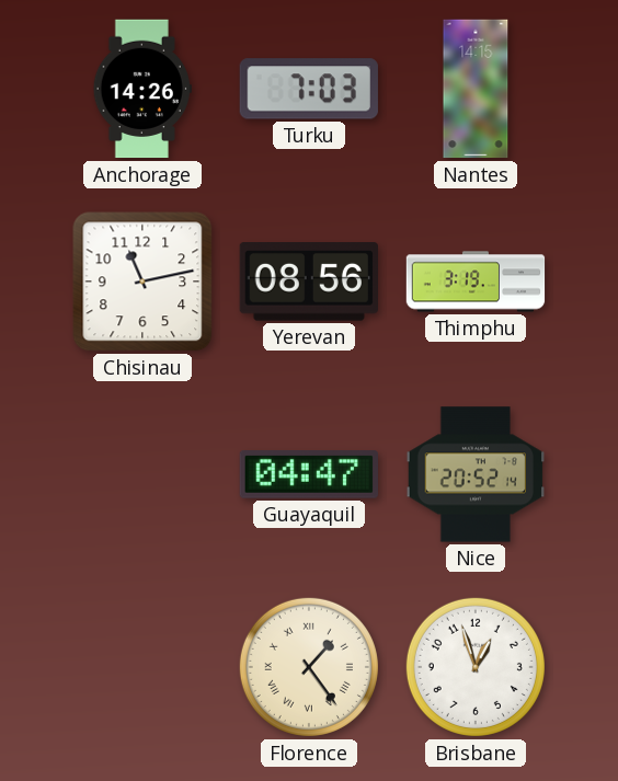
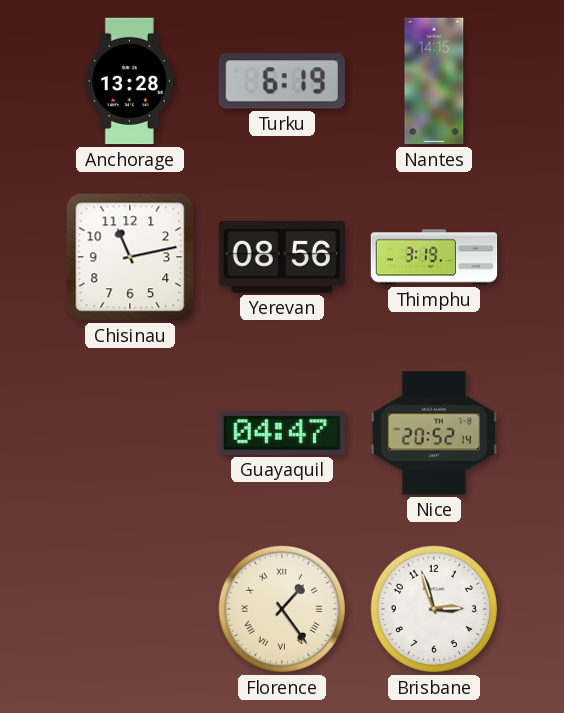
Anchorage: 14:26 -> 13:28 (130, 81)
Turku: 7:03 -> 6:19 (282, 81)
Brisbane: 12:57 -> 2:57 (434, 609)
